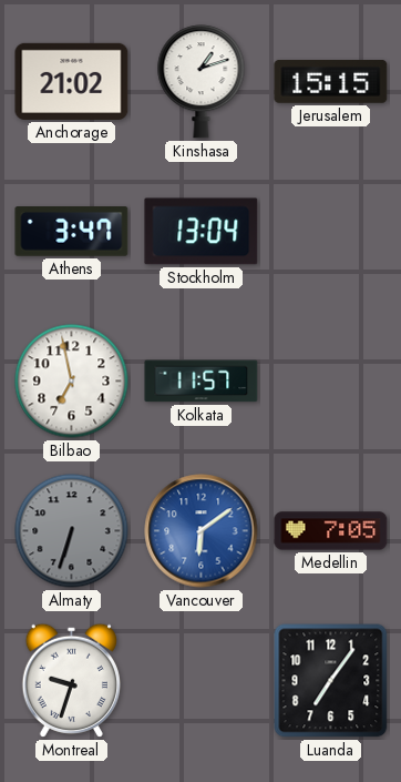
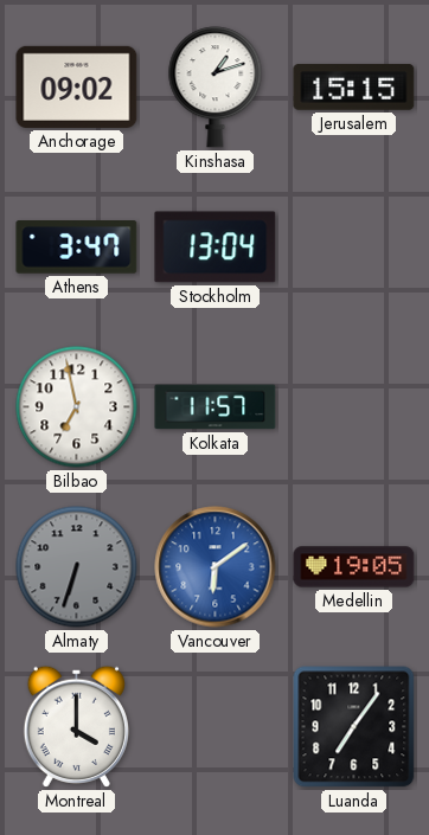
Anchorage: 21:02 -> 09:02 (77, 86)
Medellin: 7:05 -> 19:05 (354, 567)
Montreal: 9:33 -> 4:00 (76, 726)
